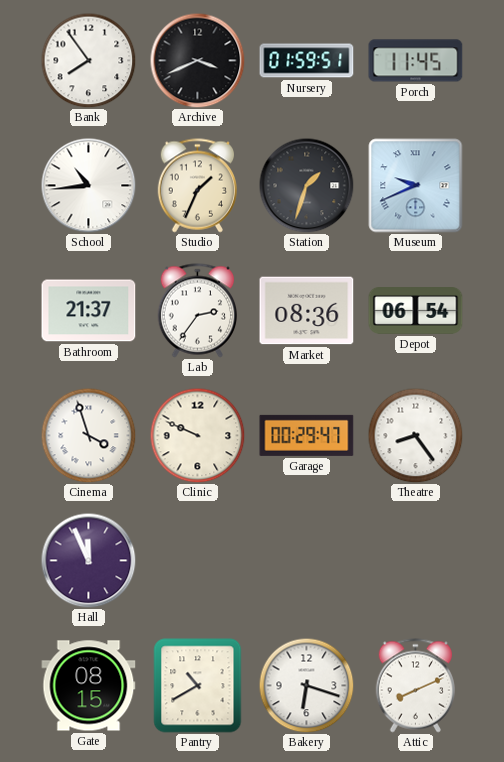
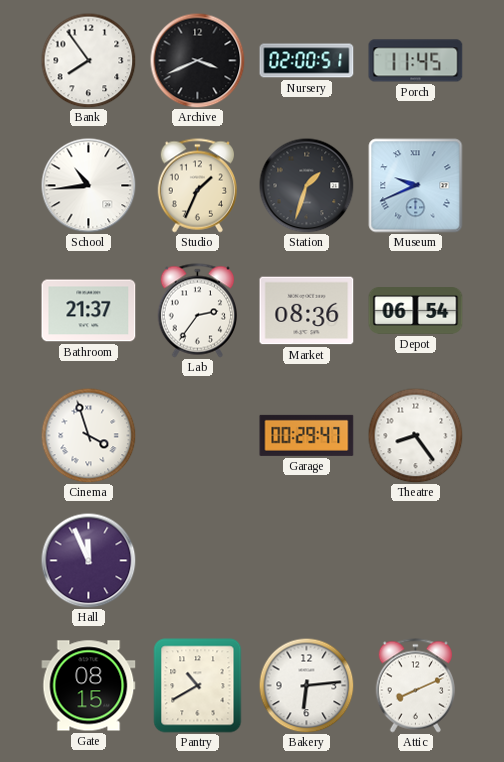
Nursery: 01:59 -> 02:00 (307, 61)
Clinic: 9:49 -> none (197, 435)
Bakery: 6:18 -> 6:14 (306, 685)
